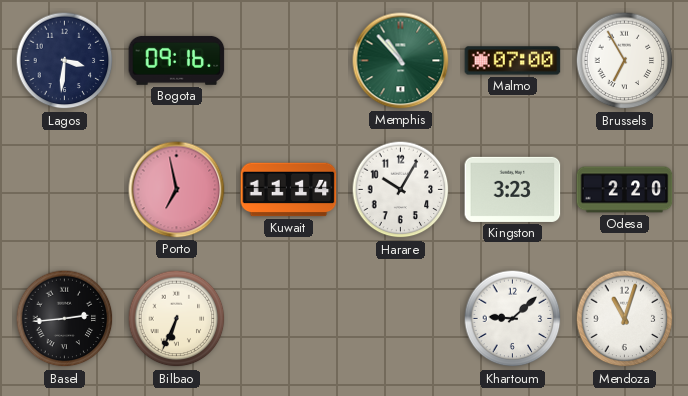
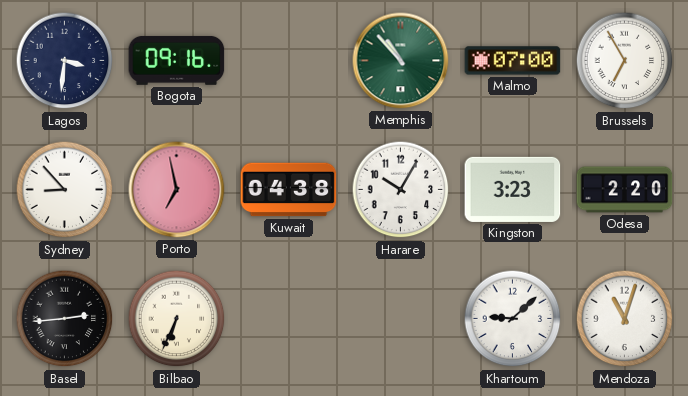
Sydney: none -> 8:53 (65, 190)
Kuwait: 11:14 -> 04:38 (289, 190)
